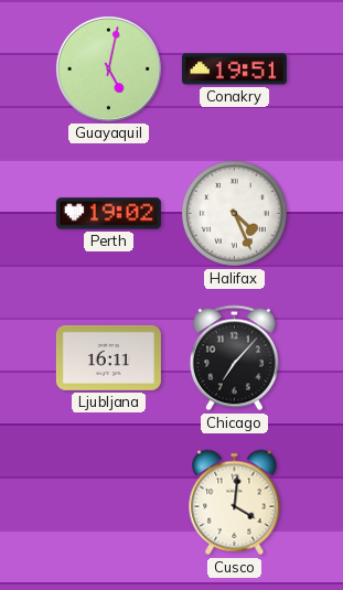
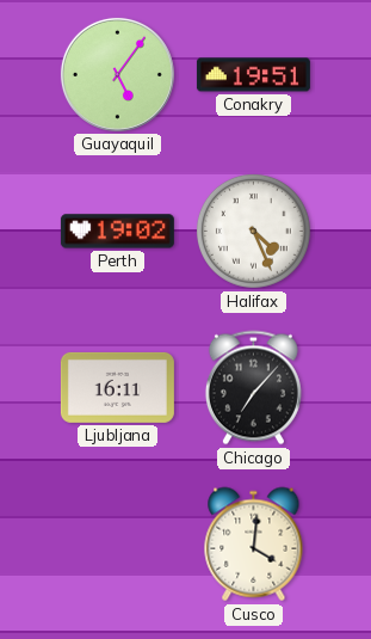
Guayaquil: 5:02 -> 5:06 (117, 74)
